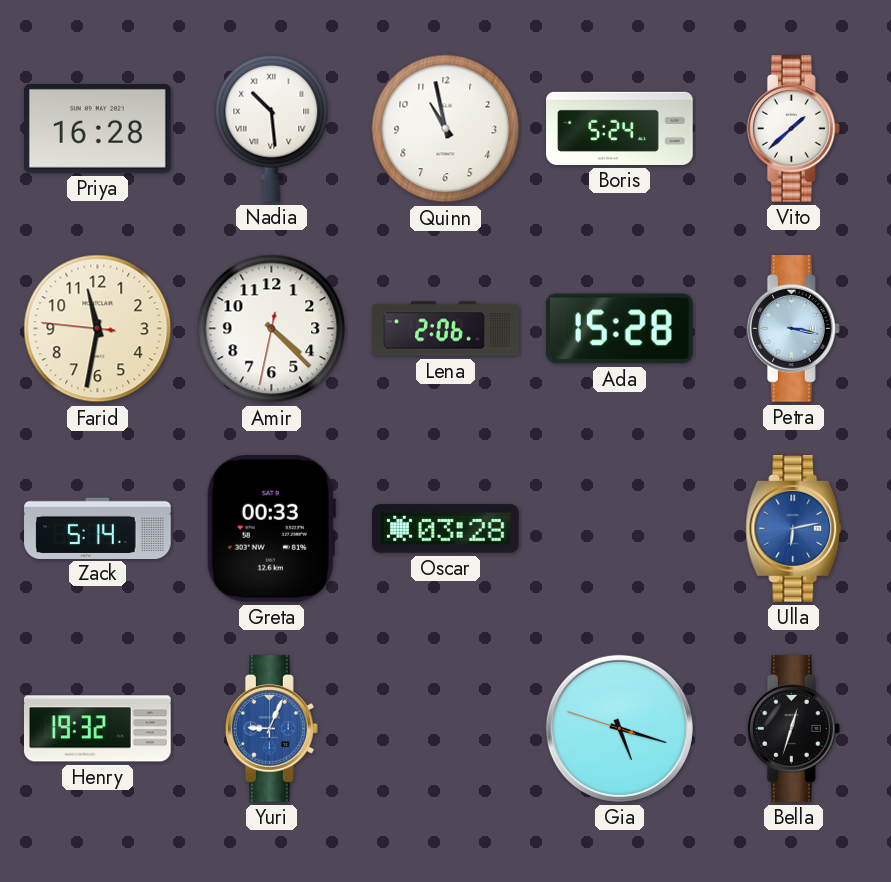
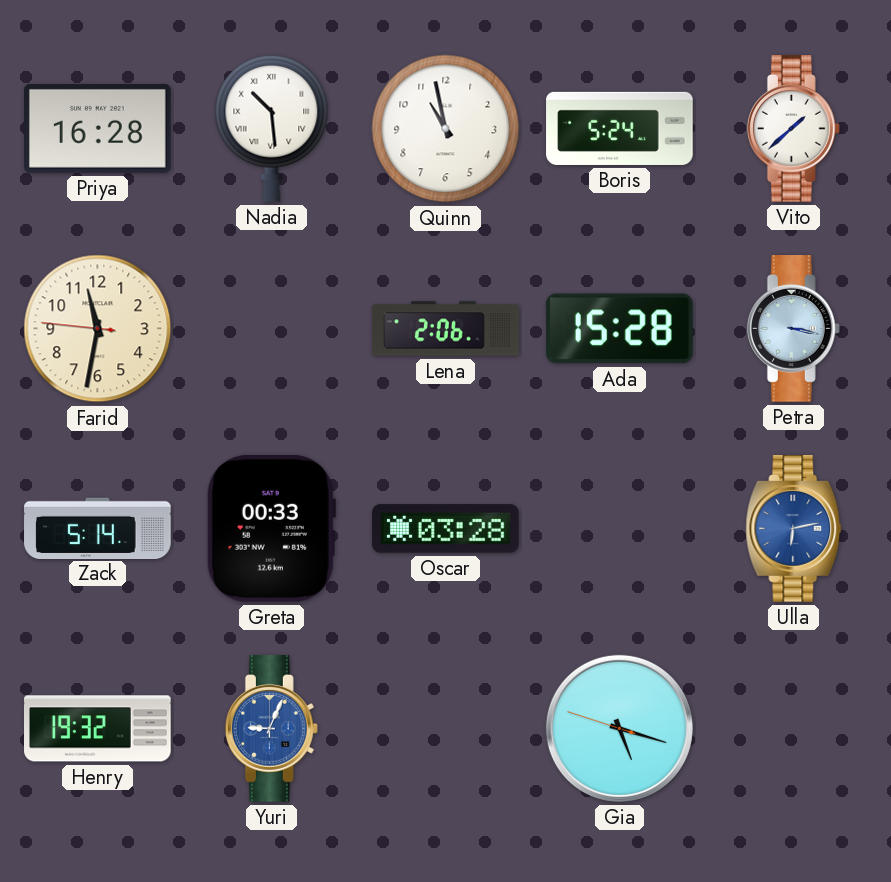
Amir: 4:22 -> none (272, 329)
Bella: 12:33 -> none (793, 729)
